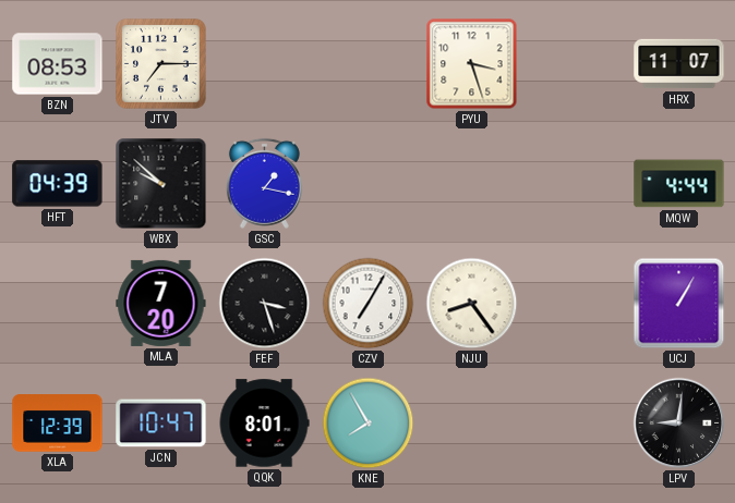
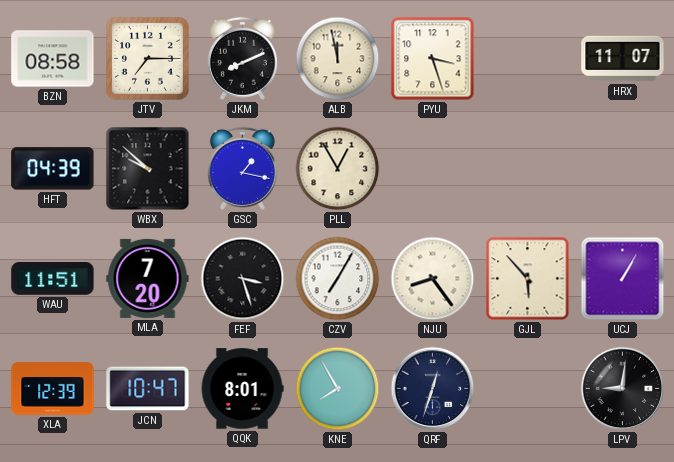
BZN: 08:53 -> 08:58 (53, 59)
JKM: none -> 8:11 (242, 58)
ALB: none -> 11:58 (338, 59)
PLL: none -> 12:55 (338, 169)
MQW: 4:44 -> none (679, 184)
WAU: none -> 11:51 (53, 279)
GJL: none -> 5:53 (528, 279)
QRF: none -> 12:33 (433, 389)
